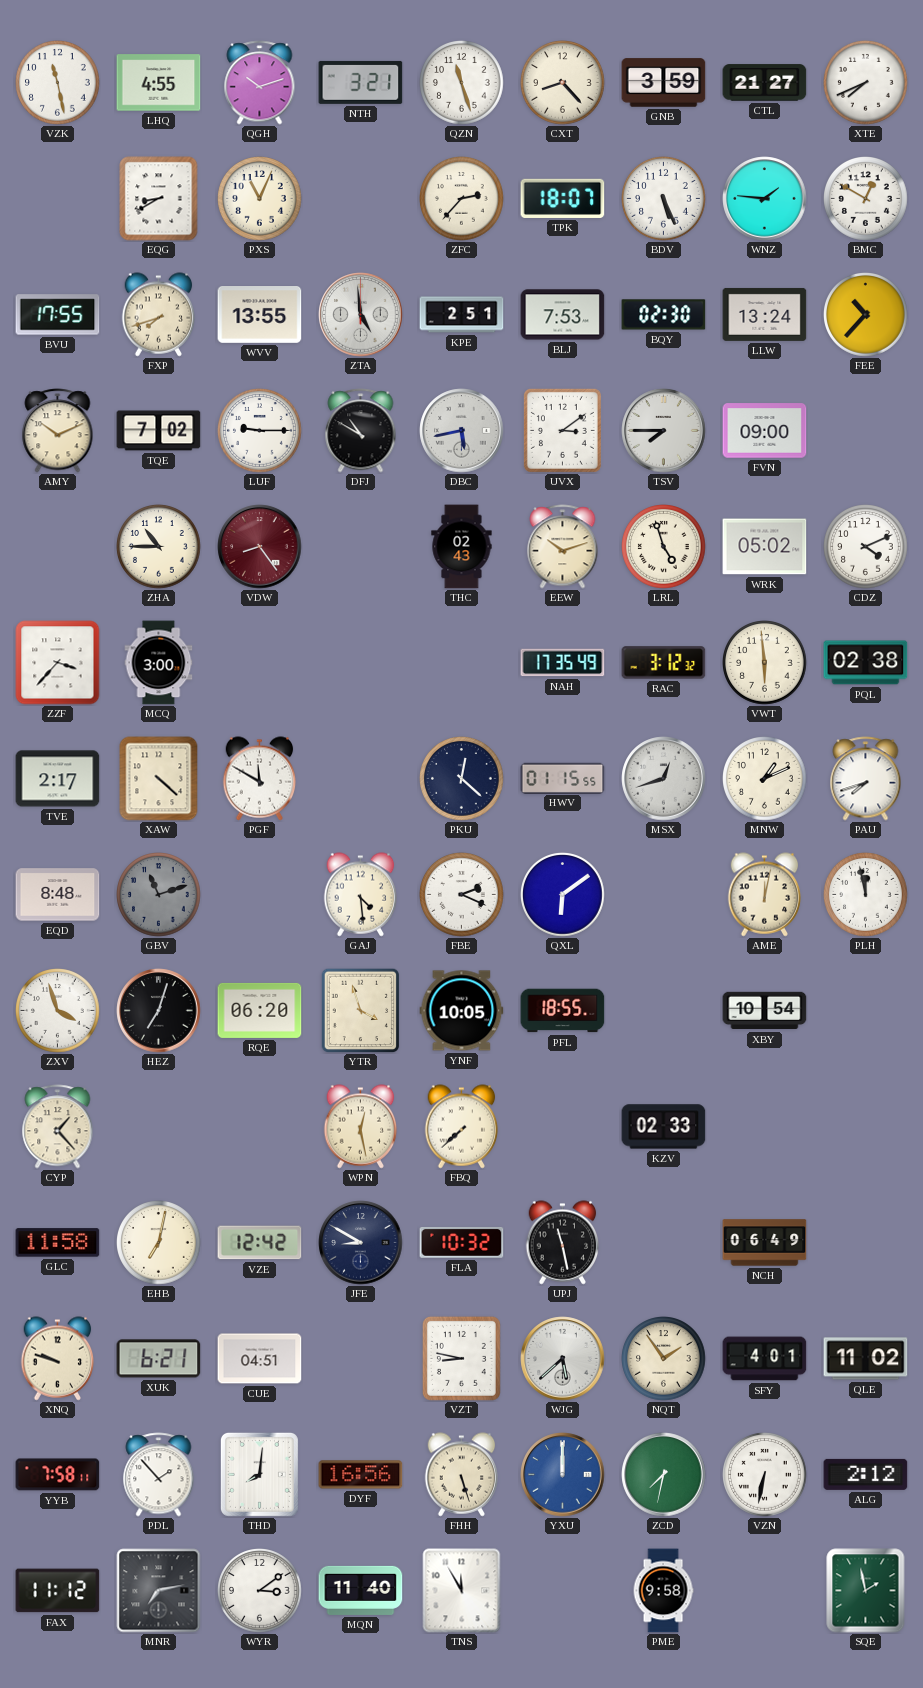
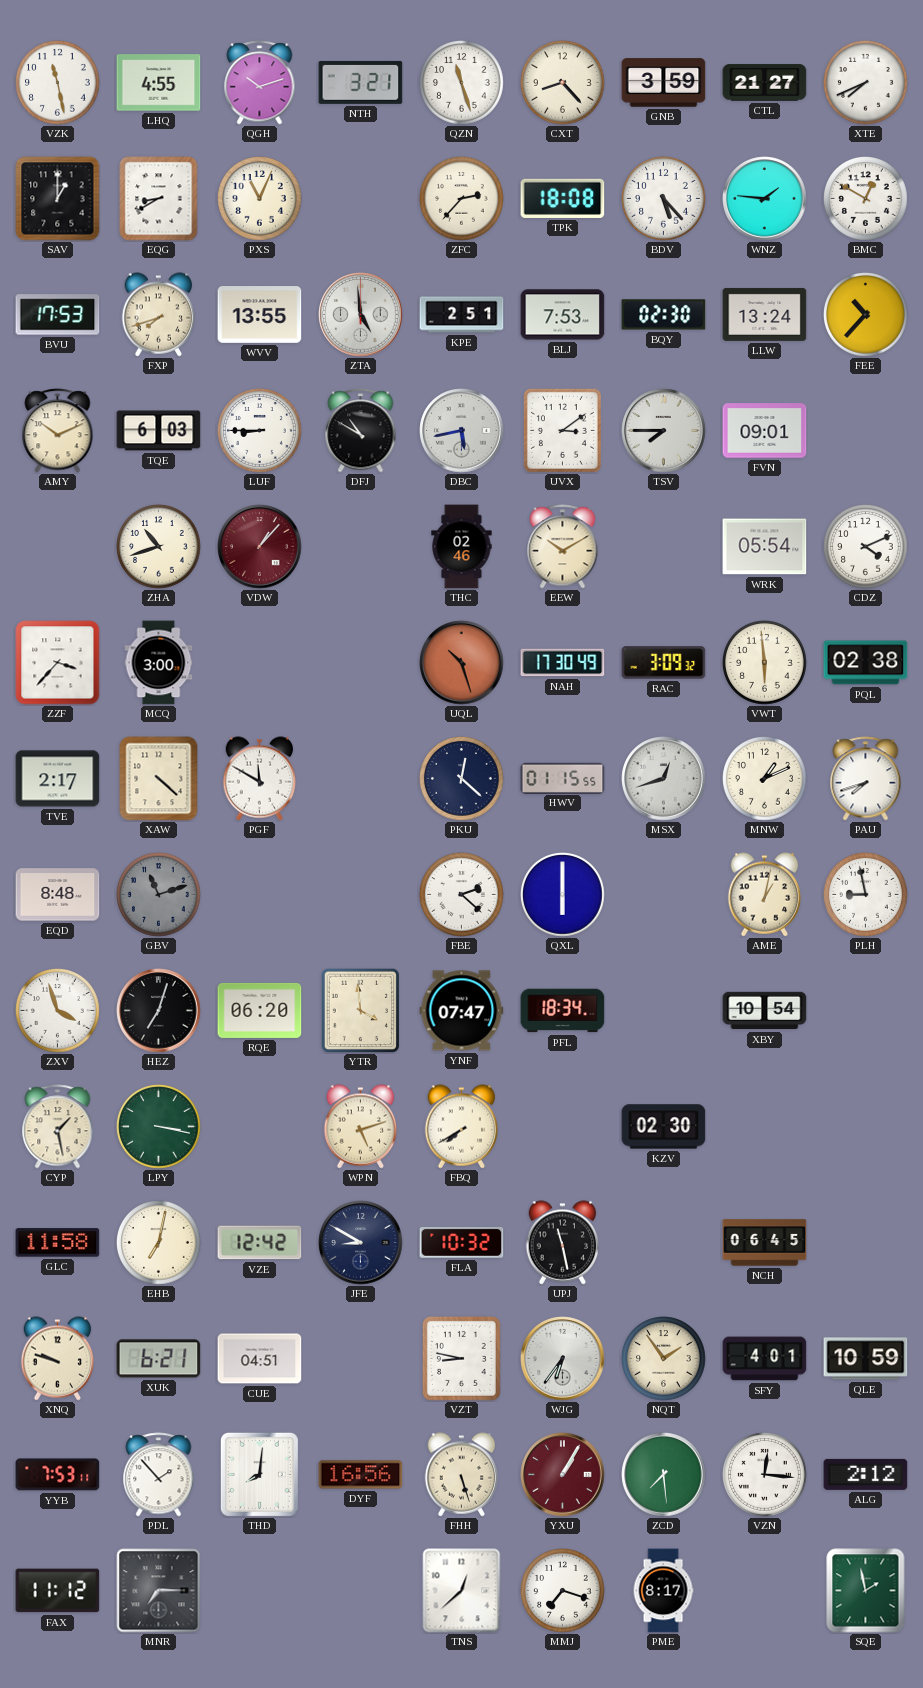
SAV: none -> 1:00 (58, 199)
TPK: 18:07 -> 18:08 (563, 198)
BDV: 5:26 -> 5:23 (664, 199)
BVU: 17:55 -> 17:53 (58, 315)
TQE: 7:02 -> 6:03 (159, 431)
LUF: 9:15 -> 8:45 (260, 431)
FVN: 09:00 -> 09:01 (765, 431)
ZHA: 10:45 -> 10:42 (159, 547)
VDW: 8:24 -> 1:07 (260, 547)
THC: 02:43 -> 02:46 (462, 547)
EEW: 10:12 -> 10:10 (563, 547)
LRL: 4:57 -> none (664, 547)
WRK: 05:02 -> 05:54 (765, 547)
UQL: none -> 10:27 (462, 663)
NAH: 17:35 -> 17:30 (563, 663)
RAC: 3:12 -> 3:09 (664, 663)
GAJ: 4:29 -> none (361, 895)
FBE: 2:19 -> 2:22 (462, 895)
QXL: 6:09 -> 6:00 (563, 895)
AME: 12:02 -> 1:02 (765, 895)
PLH: 11:58 -> 8:58 (866, 895)
YTR: 3:57 -> 3:59 (361, 1010)
YNF: 10:05 -> 07:47 (462, 1011)
PFL: 18:55 -> 18:34 (563, 1011)
CYP: 1:23 -> 1:28 (58, 1127)
LPY: none -> 3:17 (159, 1127)
WPN: 12:28 -> 5:12 (361, 1127)
FBQ: 7:38 -> 7:40 (462, 1127)
KZV: 02:33 -> 02:30 (664, 1127)
NCH: 06:49 -> 06:45 (765, 1243)
WJG: 5:38 -> 6:36 (563, 1359)
QLE: 11:02 -> 10:59 (866, 1359)
YYB: 7:58 -> 7:53 (58, 1475)
YXU: 12:00 -> 1:05 (563, 1475)
YXU dial: blue -> burgundy (563, 1475)
ZCD: 7:32 -> 7:29 (664, 1475)
VZN: 6:32 -> 12:16 (765, 1475)
MNR: 7:13 -> 7:15 (159, 1591)
WYR: 3:09 -> none (260, 1591)
MQN: 11:40 -> none (361, 1590)
TNS: 11:55 -> 12:38 (462, 1591)
MMJ: none -> 7:18 (563, 1591)
PME: 9:58 -> 8:17 (663, 1591)
